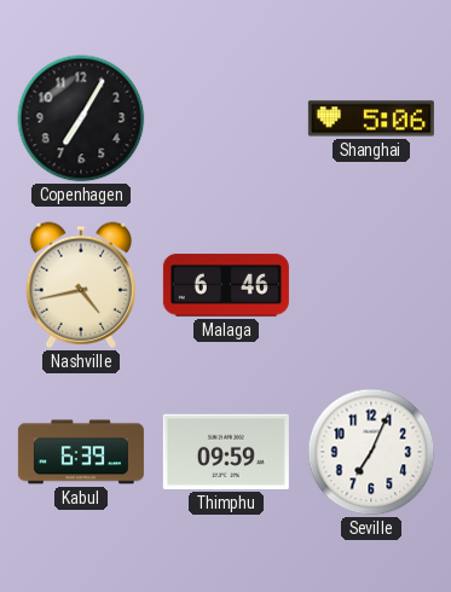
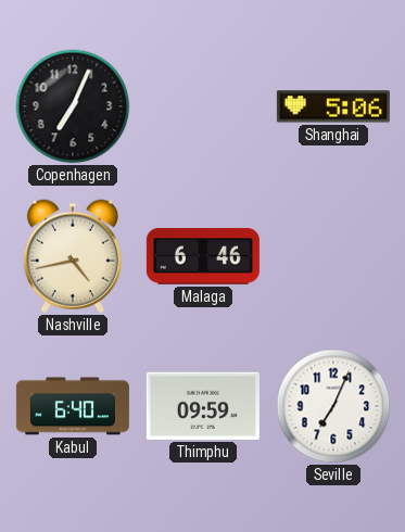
Copenhagen: 7:05 -> 7:04 (73, 106)
Kabul: 6:39 -> 6:40 (73, 406)
